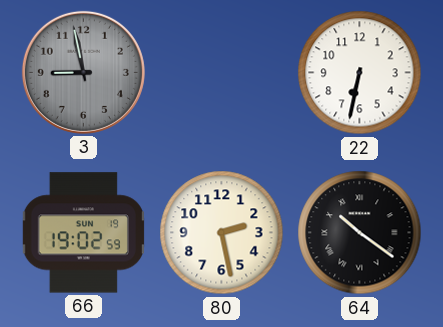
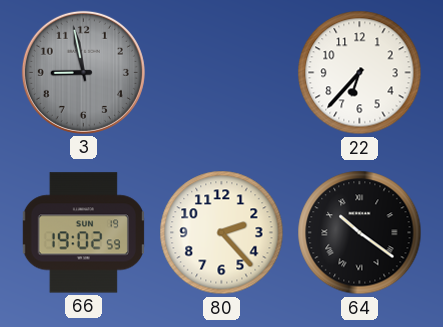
22: 6:32 -> 6:37 (360, 73)
80: 2:28 -> 2:23 (222, 233)
